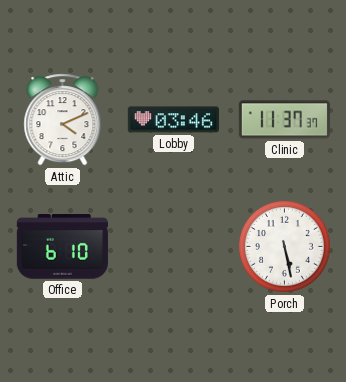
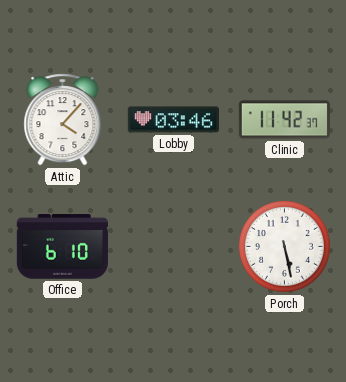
Attic: 4:11 -> 4:07 (63, 120)
Clinic: 11:37 -> 11:42 (284, 120)
